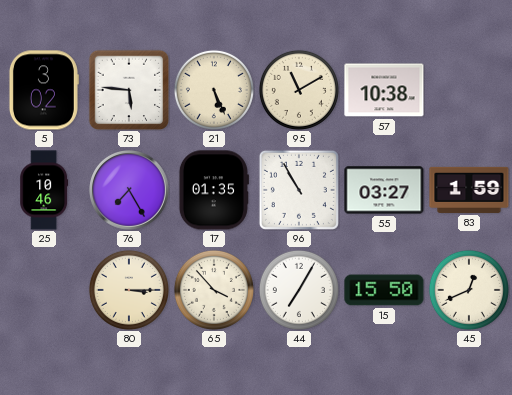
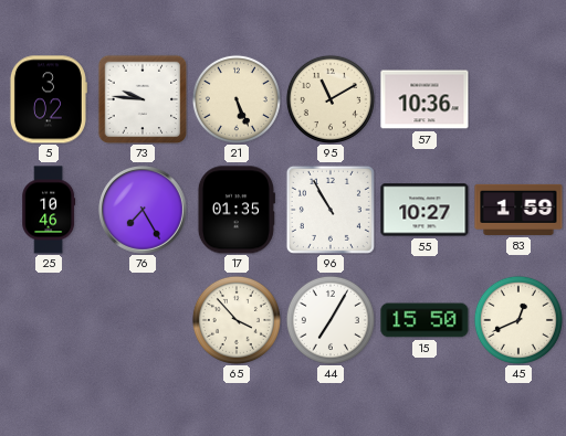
73: 5:46 -> 9:46 (143, 99)
57: 10:38 -> 10:36 (424, 99)
55: 03:27 -> 10:27 (424, 210)
80: 3:15 -> none (129, 290)
